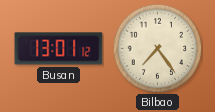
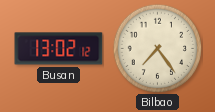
Busan: 13:01 -> 13:02 (59, 49)
